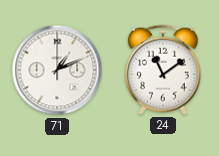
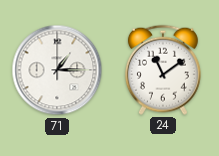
71: 1:11 -> 1:15 (57, 70)
